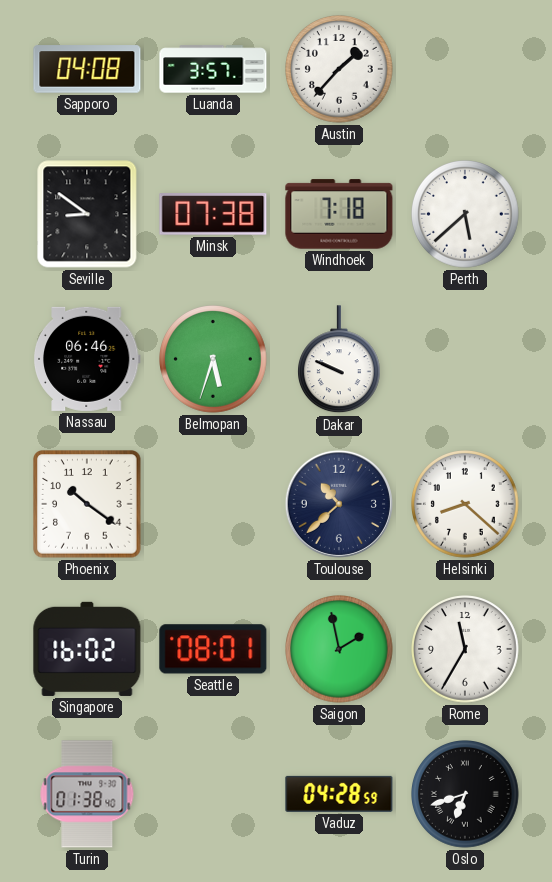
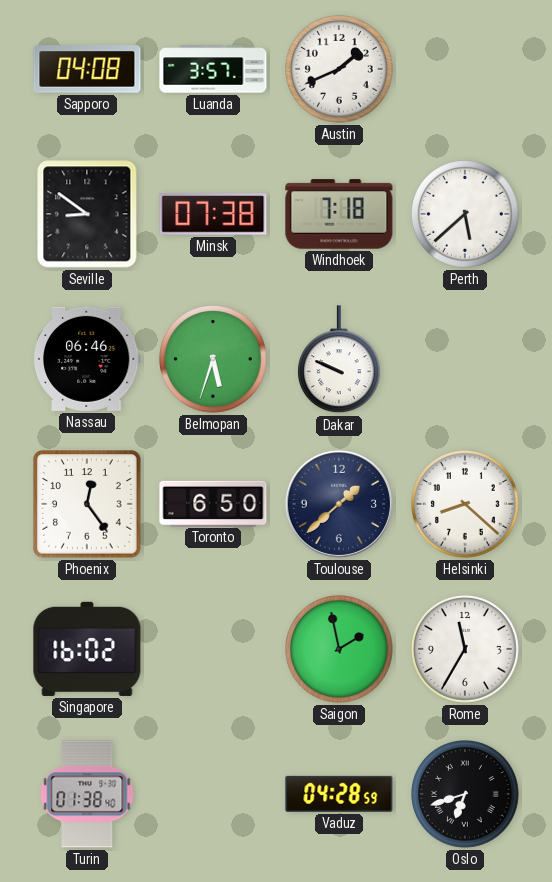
Austin: 1:37 -> 1:41 (340, 70)
Phoenix: 10:21 -> 12:24 (87, 504)
Toronto: none -> 6:50 (213, 503)
Toulouse: 10:38 -> 1:38 (339, 504)
Seattle: 08:01 -> none (213, 649)
